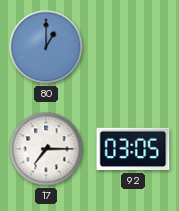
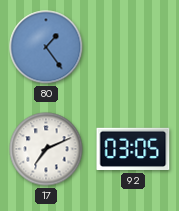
80: 1:00 -> 1:24 (46, 47)
17: 7:15 -> 7:11 (46, 149)
